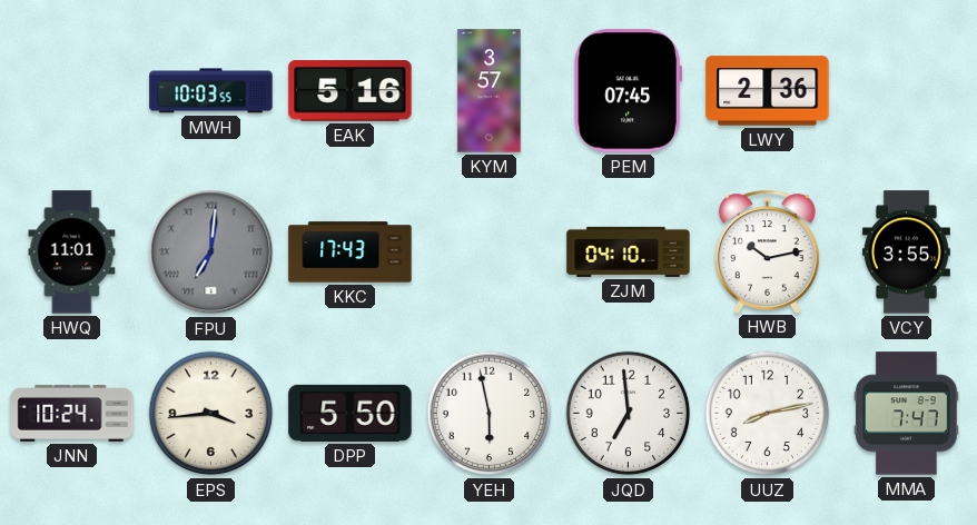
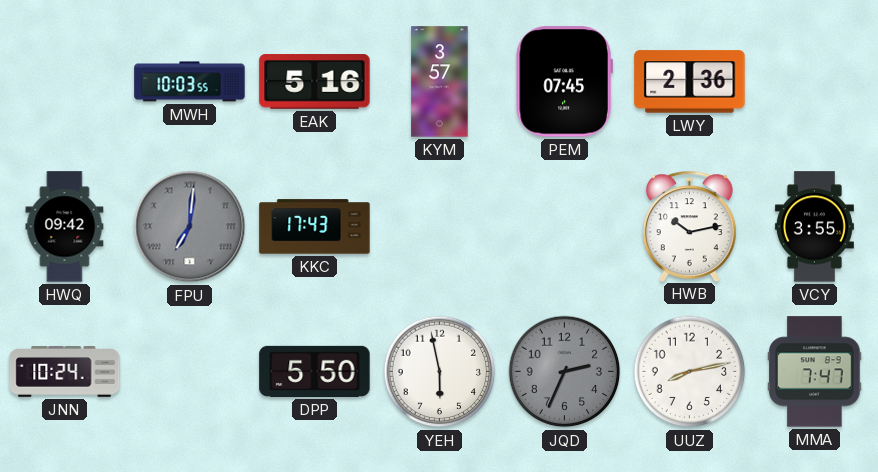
HWQ: 11:01 -> 09:42 (65, 227)
ZJM: 04:10 -> none (629, 251)
EPS: 3:44 -> none (211, 414)
JQD: 6:59 -> 2:34 (565, 372)
JQD dial: white -> grey (565, 372)
